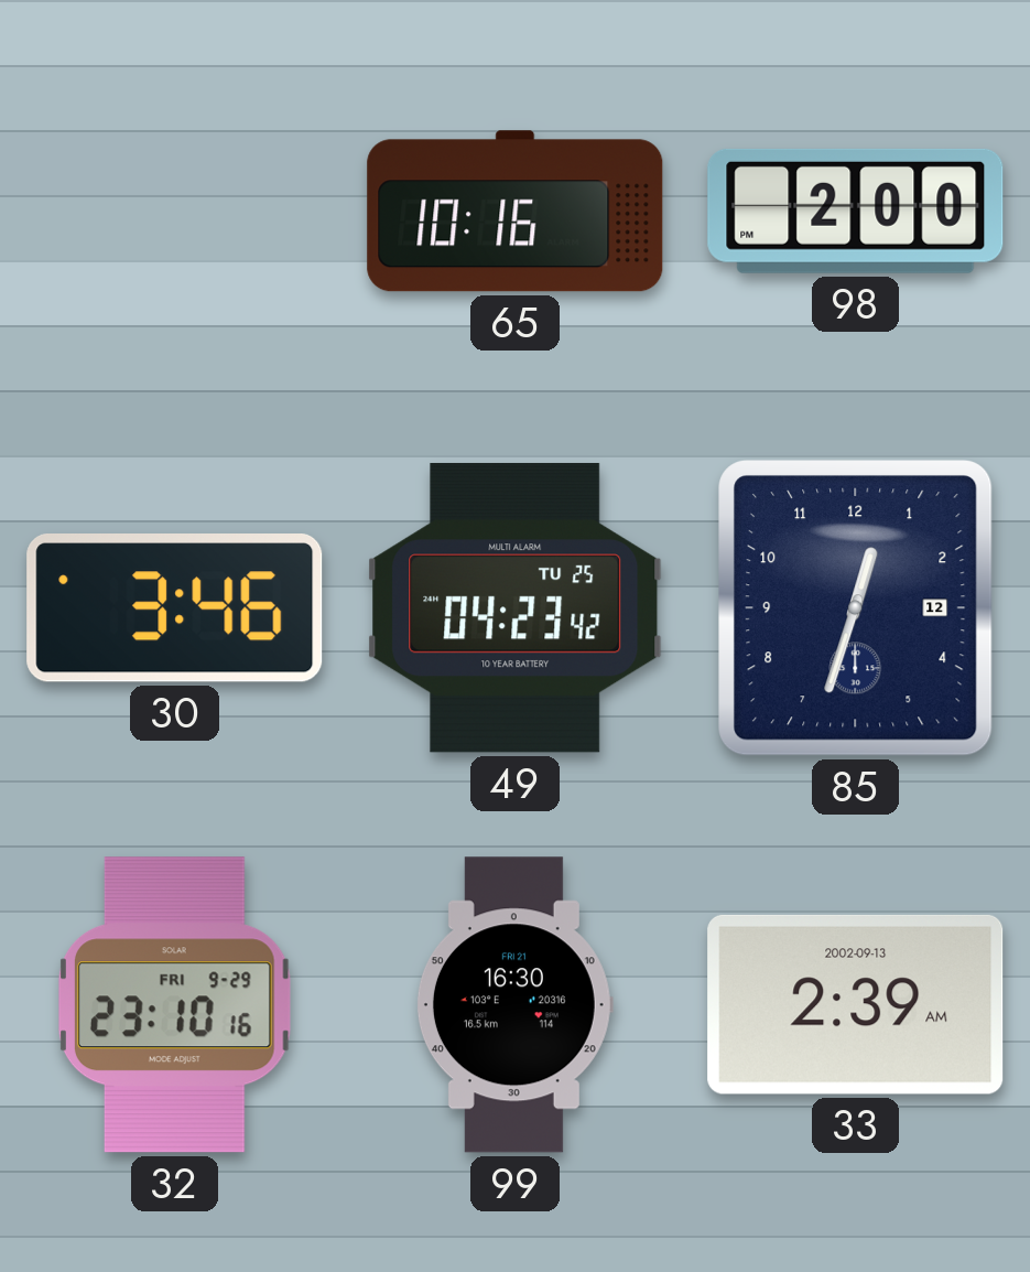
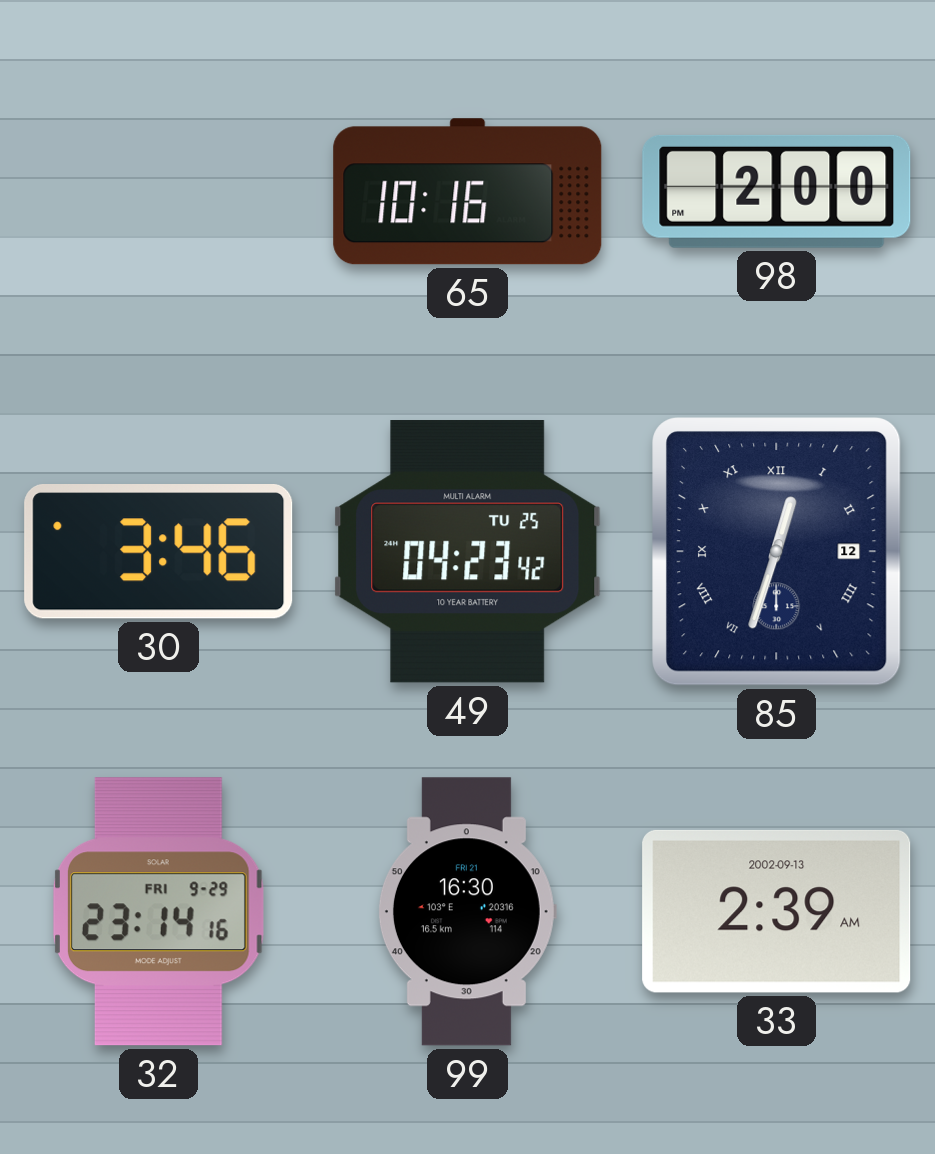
85 numerals: Arabic -> Roman (777, 552)
32: 23:10 -> 23:14 (158, 912)
